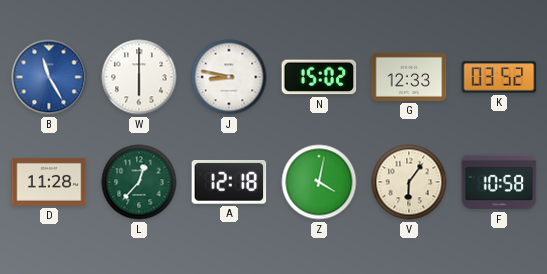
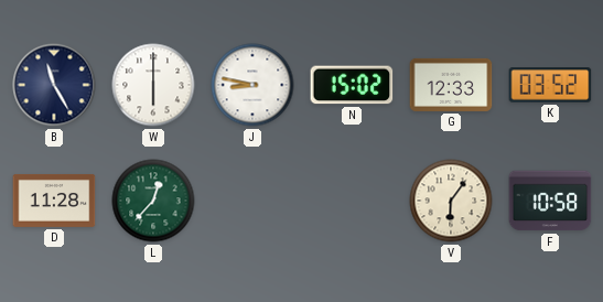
B dial: blue -> navy (54, 85)
A: 12:18 -> none (229, 182)
Z: 4:02 -> none (319, 182)
